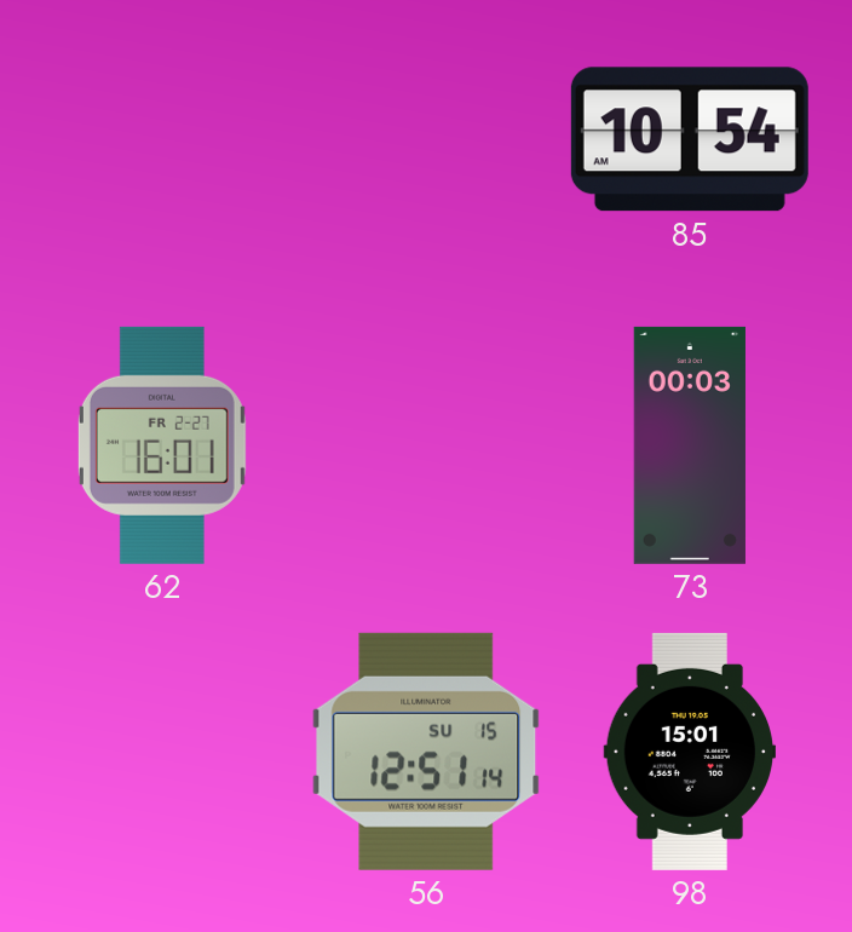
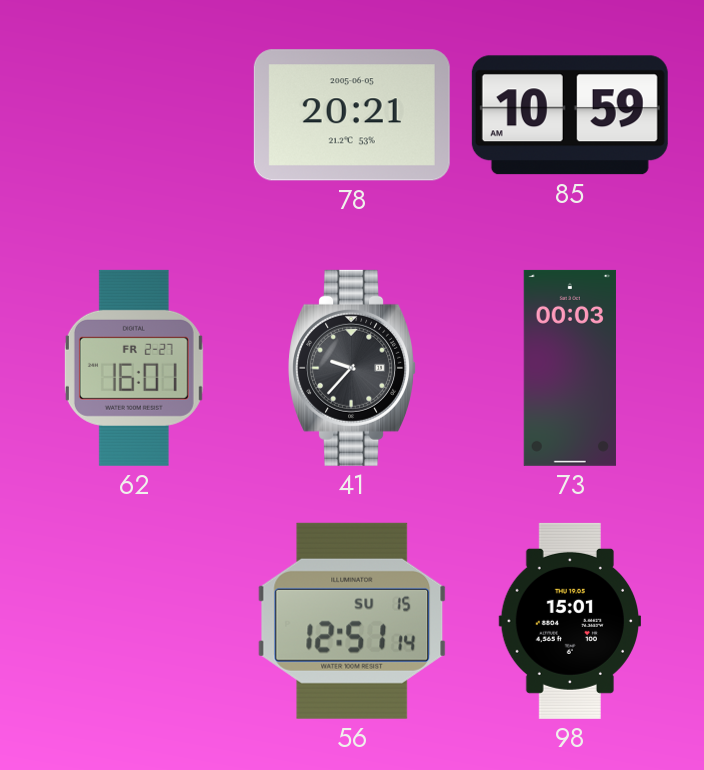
78: none -> 20:21 (352, 115)
85: 10:54 -> 10:59 (570, 115)
41: none -> 9:37 (352, 368)
